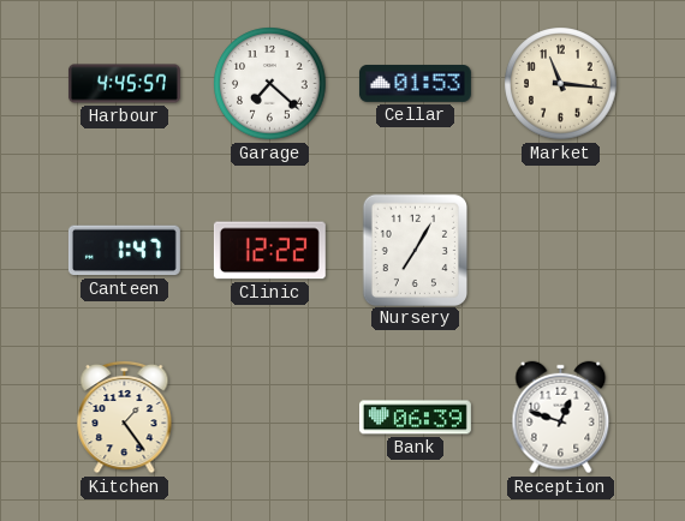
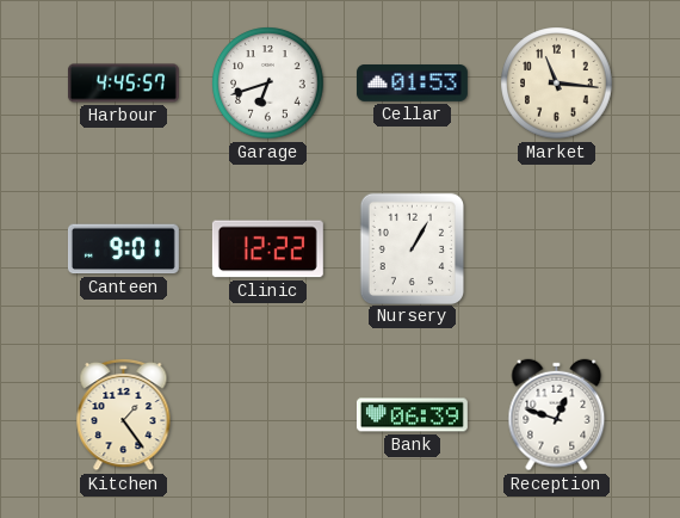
Garage: 7:22 -> 6:42 (268, 84)
Canteen: 1:47 -> 9:01 (123, 249)
Nursery: 7:05 -> 1:05 (412, 248)
